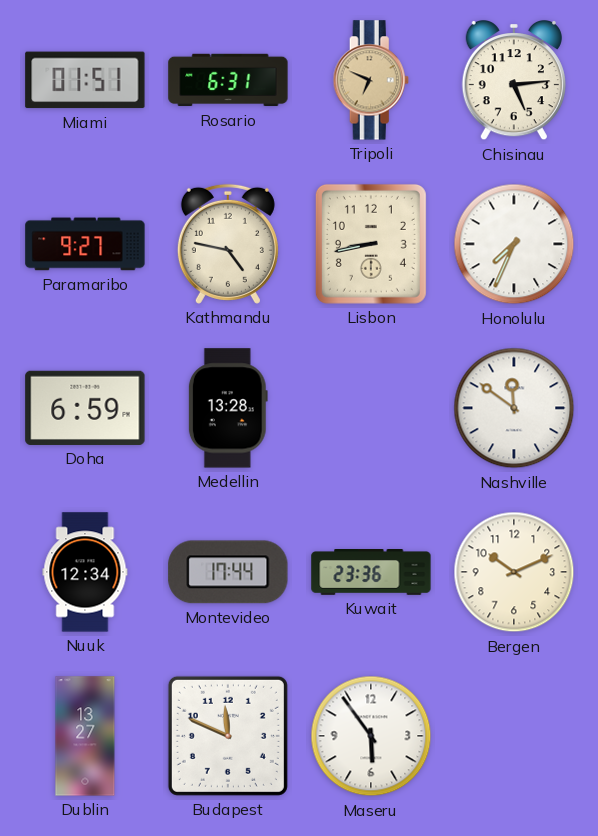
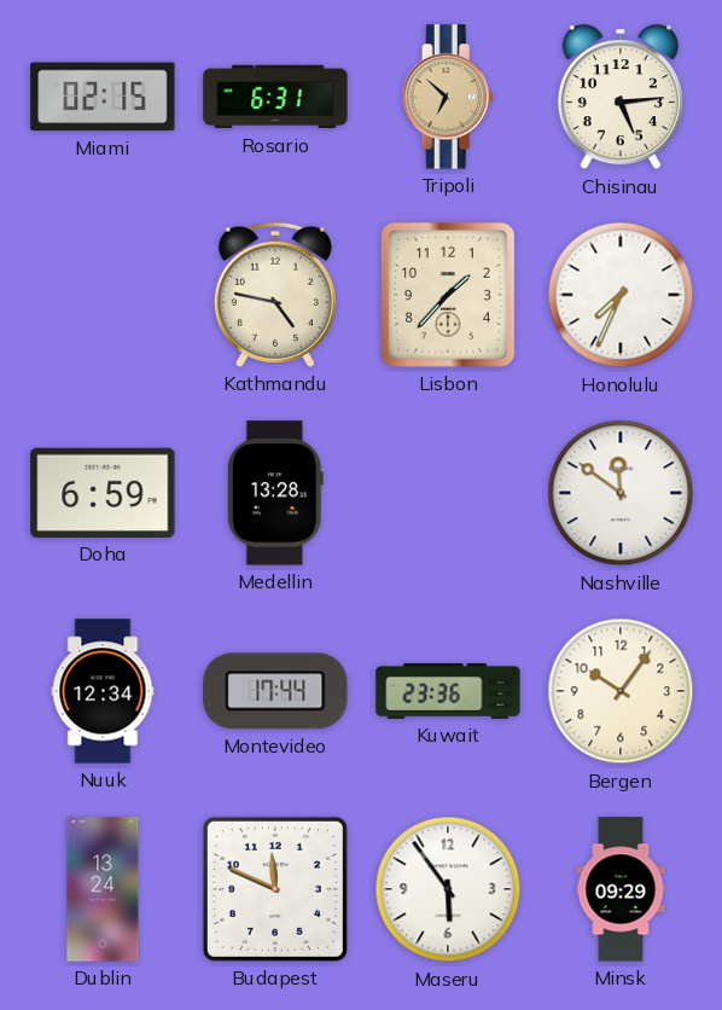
Miami: 01:51 -> 02:15 (103, 97)
Tripoli: 6:49 -> 6:52 (448, 97)
Paramaribo: 9:27 -> none (85, 244)
Lisbon: 8:43 -> 1:37 (448, 295)
Bergen: 10:11 -> 10:06 (621, 691)
Dublin: 13:27 -> 13:24 (103, 889)
Minsk: none -> 09:29 (621, 889)
